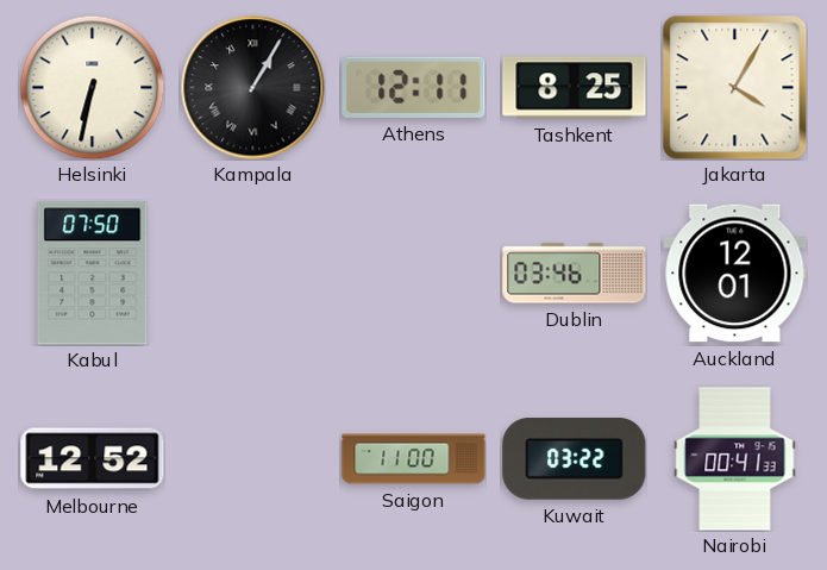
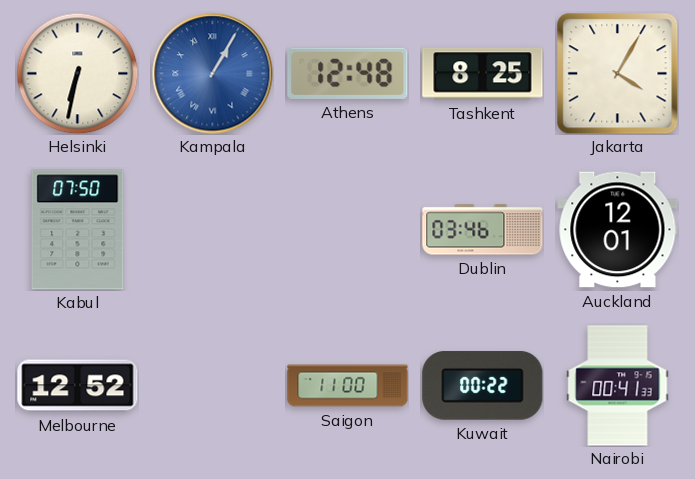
Kampala dial: black -> blue (213, 74)
Athens: 12:11 -> 12:48 (348, 73)
Kuwait: 03:22 -> 00:22 (483, 386)
